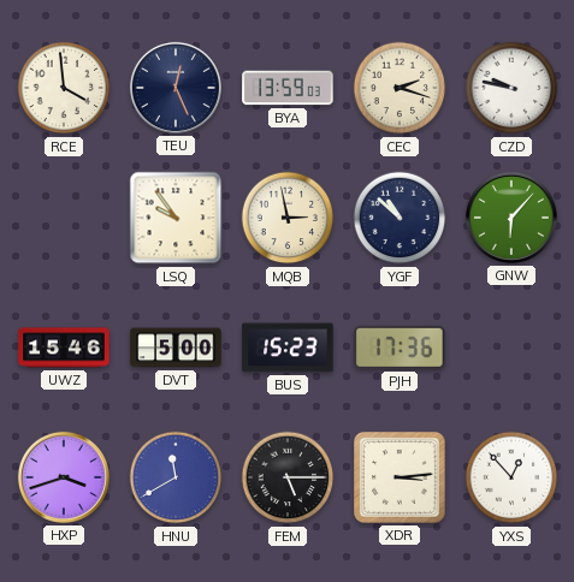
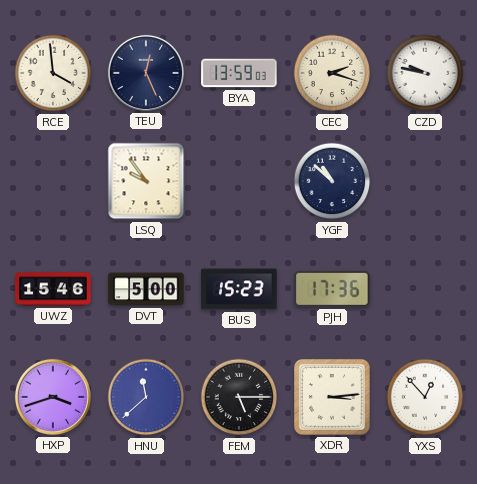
MQB: 2:58 -> none (288, 218)
GNW: 6:07 -> none (511, 218)
HNU: 11:40 -> 11:38 (146, 397)
